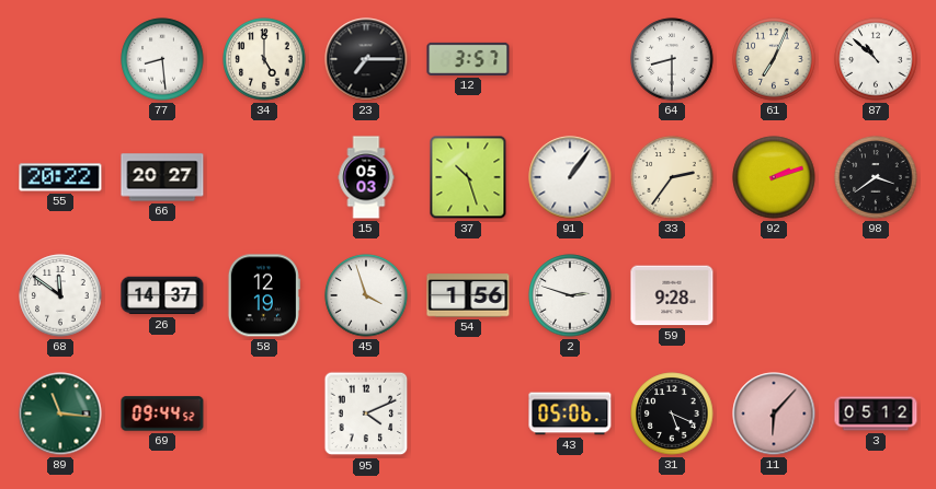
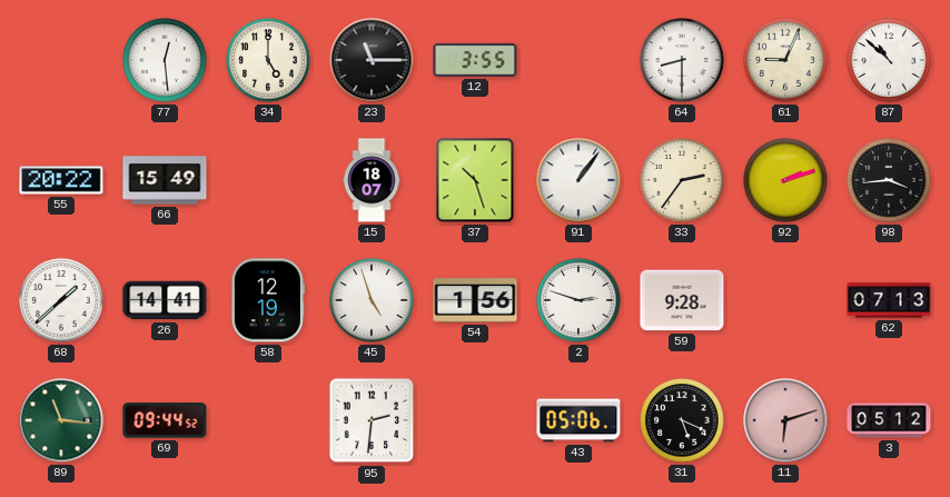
77: 8:29 -> 12:29 (165, 60)
23: 7:15 -> 11:15 (372, 60)
12: 3:57 -> 3:55 (475, 60)
61: 7:04 -> 9:04 (785, 60)
66: 20:27 -> 15:49 (165, 180)
15: 05:03 -> 18:07 (372, 180)
98: 3:39 -> 3:44 (889, 180)
68: 11:51 -> 1:38 (61, 300)
26: 14:37 -> 14:41 (165, 300)
45: 3:57 -> 4:57 (372, 300)
62: none -> 07:13 (889, 300)
95: 4:11 -> 2:31 (372, 420)
11: 6:07 -> 6:12 (785, 420)
